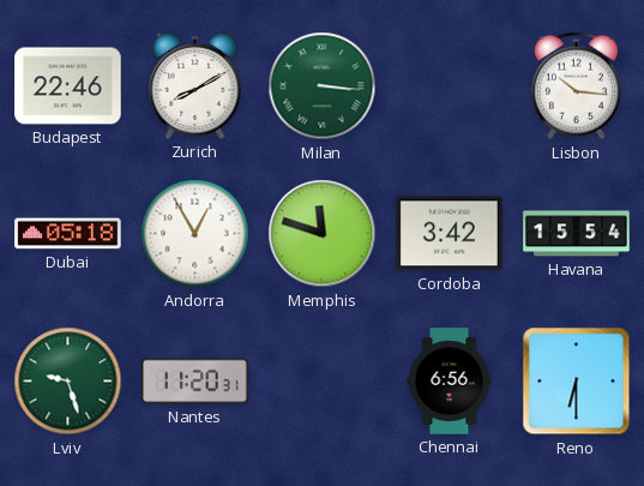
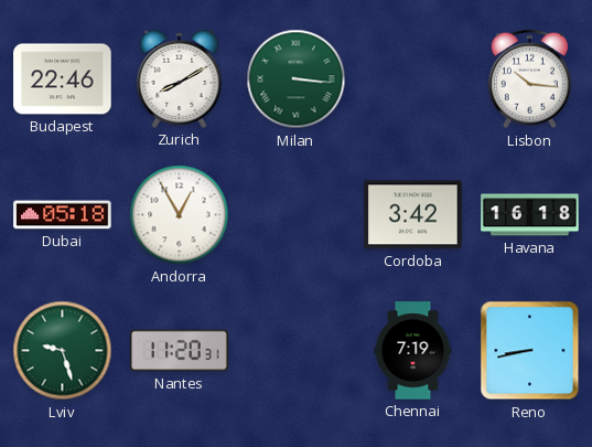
Memphis: 11:48 -> none (323, 234)
Havana: 15:54 -> 16:18 (530, 215)
Chennai: 6:56 -> 7:19 (413, 351)
Reno: 6:30 -> 8:43 (530, 351)
